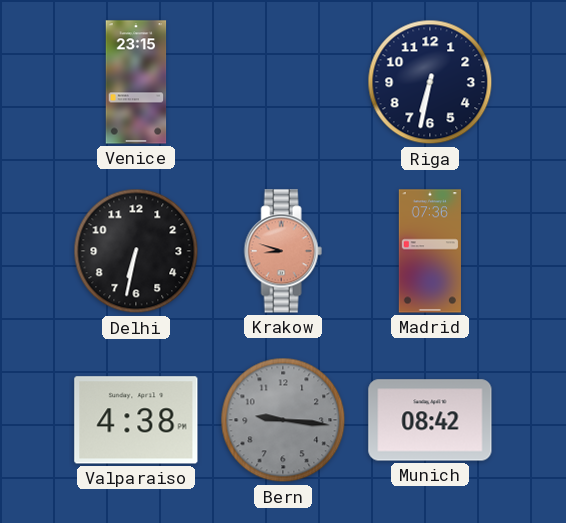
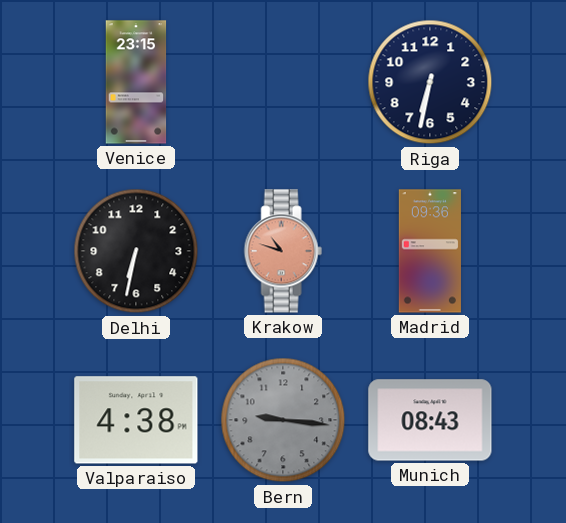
Krakow: 8:48 -> 10:48 (283, 251)
Madrid: 07:36 -> 09:36 (430, 251)
Munich: 08:42 -> 08:43 (430, 420)
